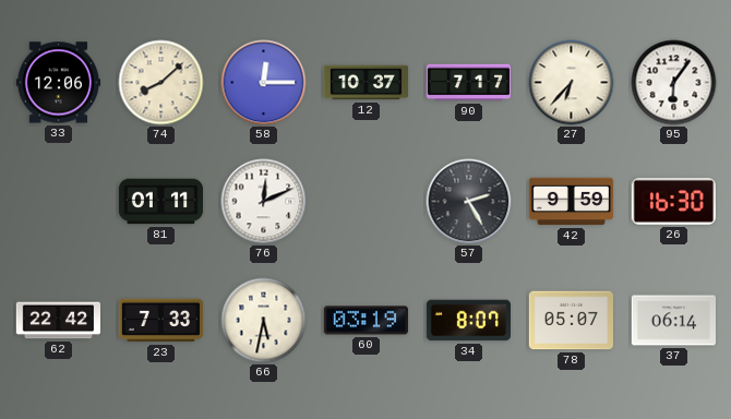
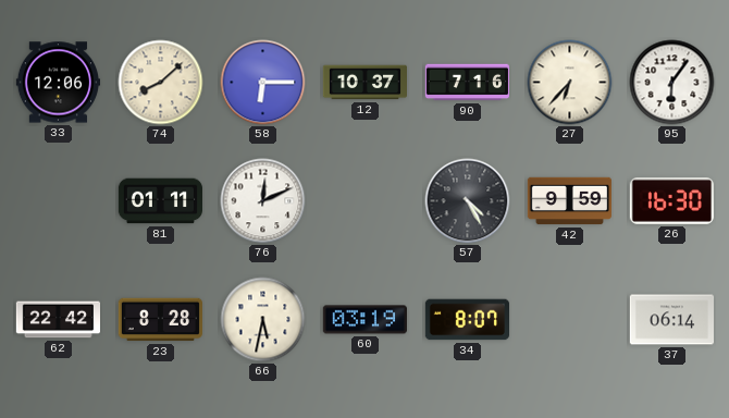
58: 12:15 -> 6:15 (263, 83)
90: 7:17 -> 7:16 (467, 83)
57: 2:25 -> 4:25 (468, 201)
23: 7:33 -> 8:28 (160, 320)
78: 05:07 -> none (571, 321)
